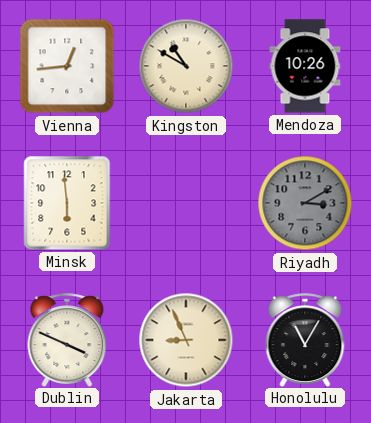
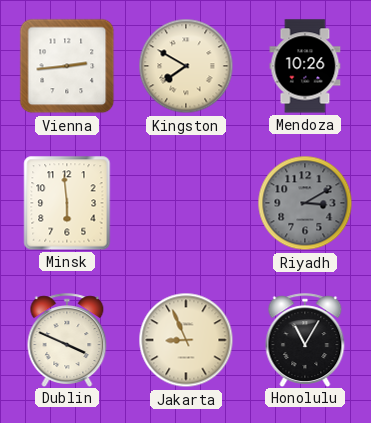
Vienna: 12:44 -> 2:44 (67, 66)
Kingston: 10:50 -> 7:50 (186, 66)
